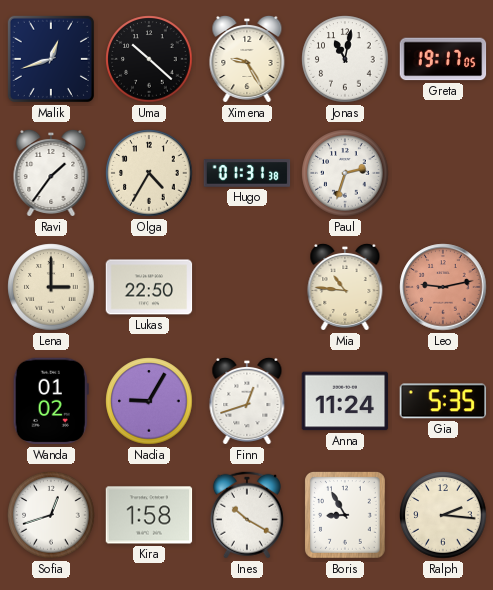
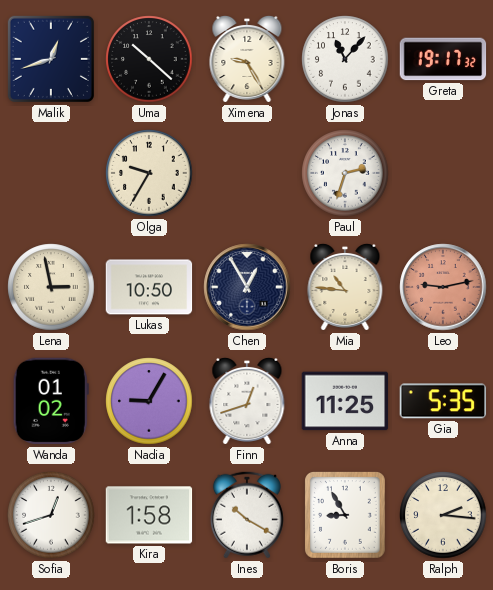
Jonas: 11:02 -> 11:07 (345, 59)
Greta: 19:17:05 -> 19:17:32 (443, 59)
Ravi: 1:36 -> none (51, 173)
Olga: 4:35 -> 9:35 (149, 173)
Hugo: 01:31 -> none (247, 173)
Lena: 3:00 -> 2:58 (51, 287)
Lukas: 22:50 -> 10:50 (149, 287)
Chen: none -> 12:55 (247, 287)
Anna: 11:24 -> 11:25 (345, 401)
